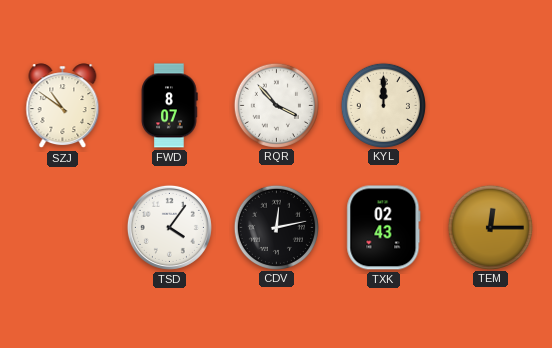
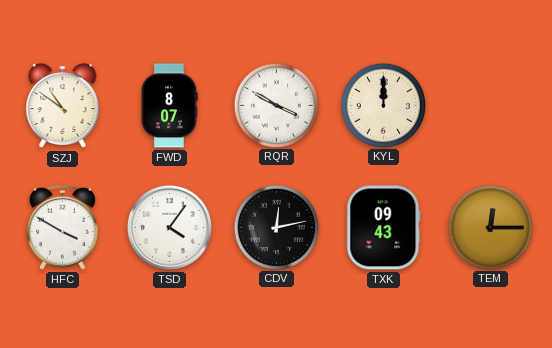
RQR: 3:53 -> 3:50 (276, 105)
HFC: none -> 3:50 (62, 227)
TXK: 02:43 -> 09:43 (384, 228)
